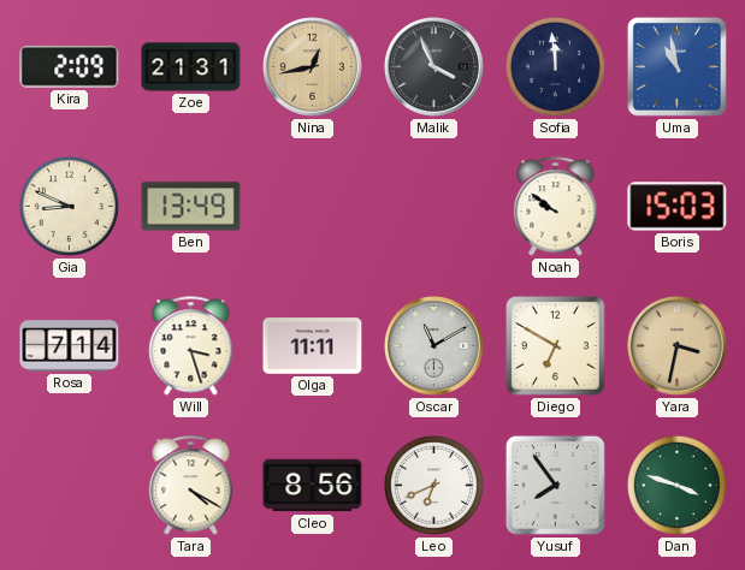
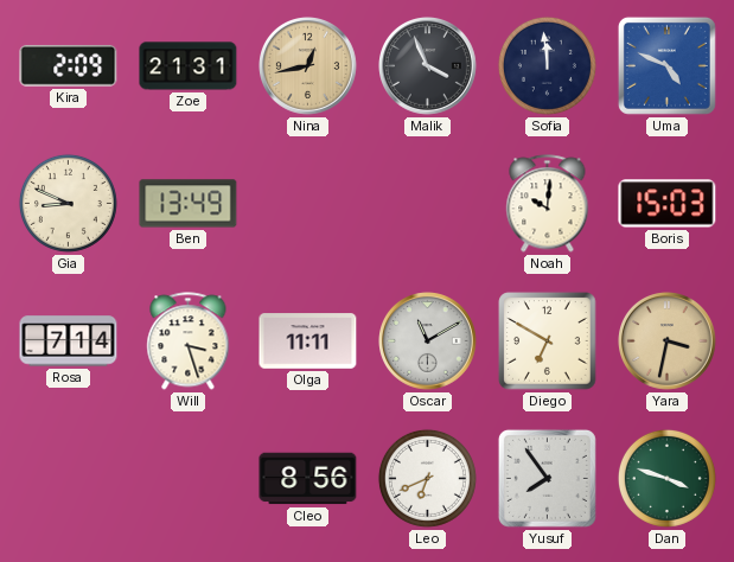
Uma: 10:58 -> 4:49 (666, 65)
Noah: 9:51 -> 10:01 (548, 204)
Tara: 4:20 -> none (191, 486)
